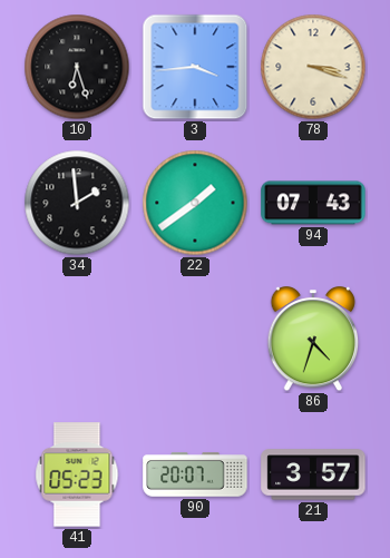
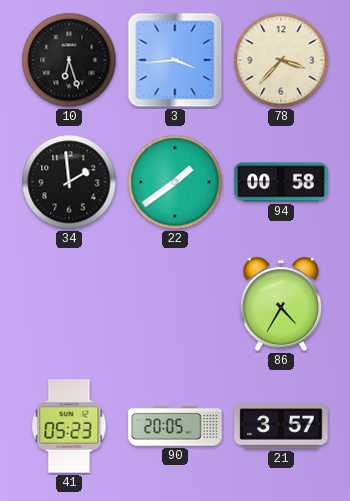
78: 3:18 -> 3:37 (281, 60)
94: 07:43 -> 00:58 (281, 182)
86: 4:33 -> 4:35 (281, 305)
90: 20:07 -> 20:05 (175, 426)
